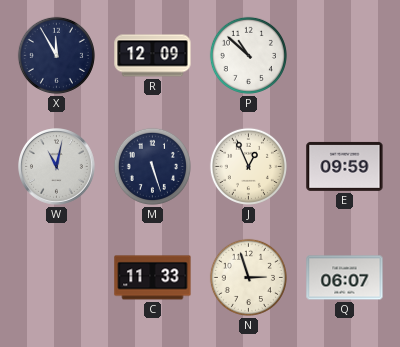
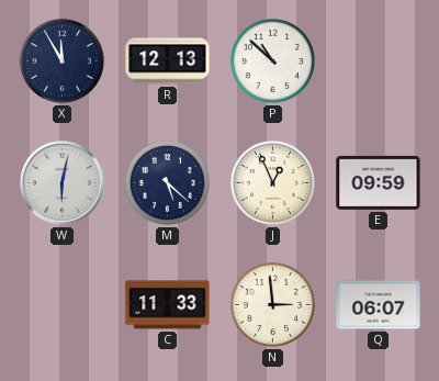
R: 12:09 -> 12:13 (168, 61)
W: 11:02 -> 6:02 (63, 183)
M: 5:27 -> 5:22 (167, 182)
N: 2:57 -> 2:59 (272, 304)
